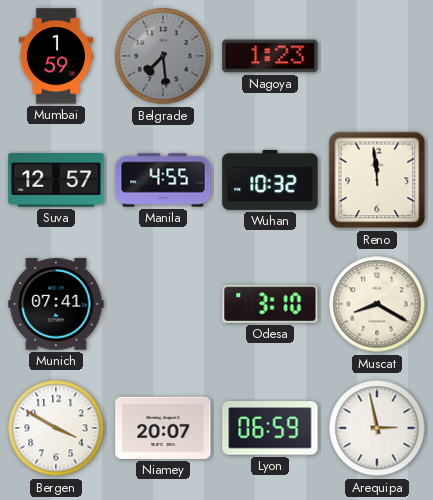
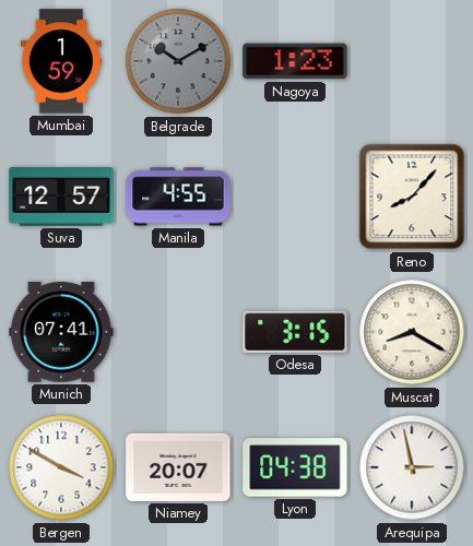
Belgrade: 7:29 -> 10:10 (178, 61)
Wuhan: 10:32 -> none (270, 180)
Reno: 11:59 -> 8:07 (412, 197)
Odesa: 3:10 -> 3:15 (295, 332)
Lyon: 06:59 -> 04:38 (295, 467)
